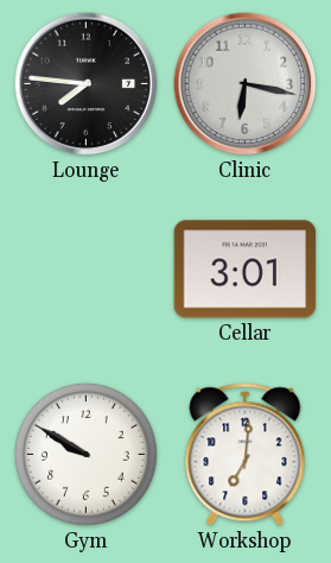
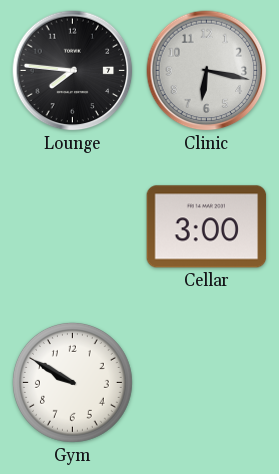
Cellar: 3:01 -> 3:00 (207, 227)
Workshop: 7:01 -> none (246, 455)
